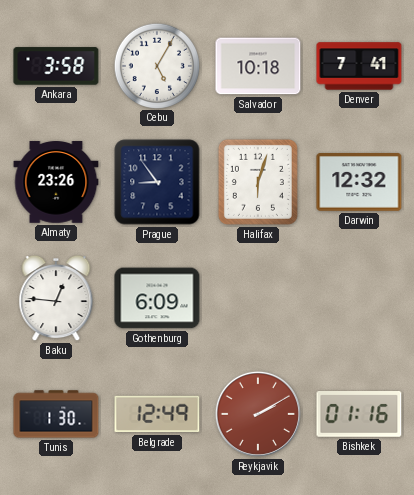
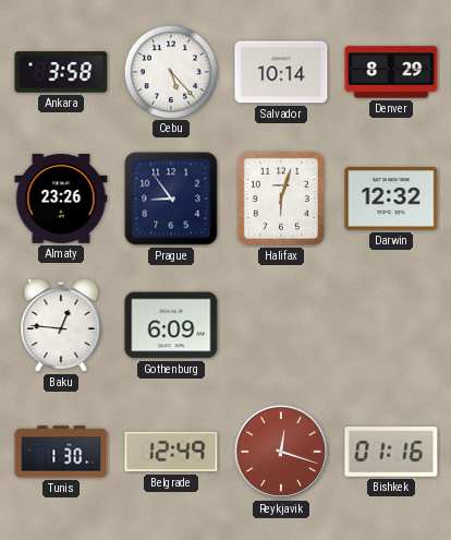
Cebu: 5:05 -> 5:23 (170, 71)
Salvador: 10:18 -> 10:14 (281, 72)
Denver: 7:41 -> 8:29 (391, 72)
Reykjavik: 2:10 -> 12:18 (281, 452)
